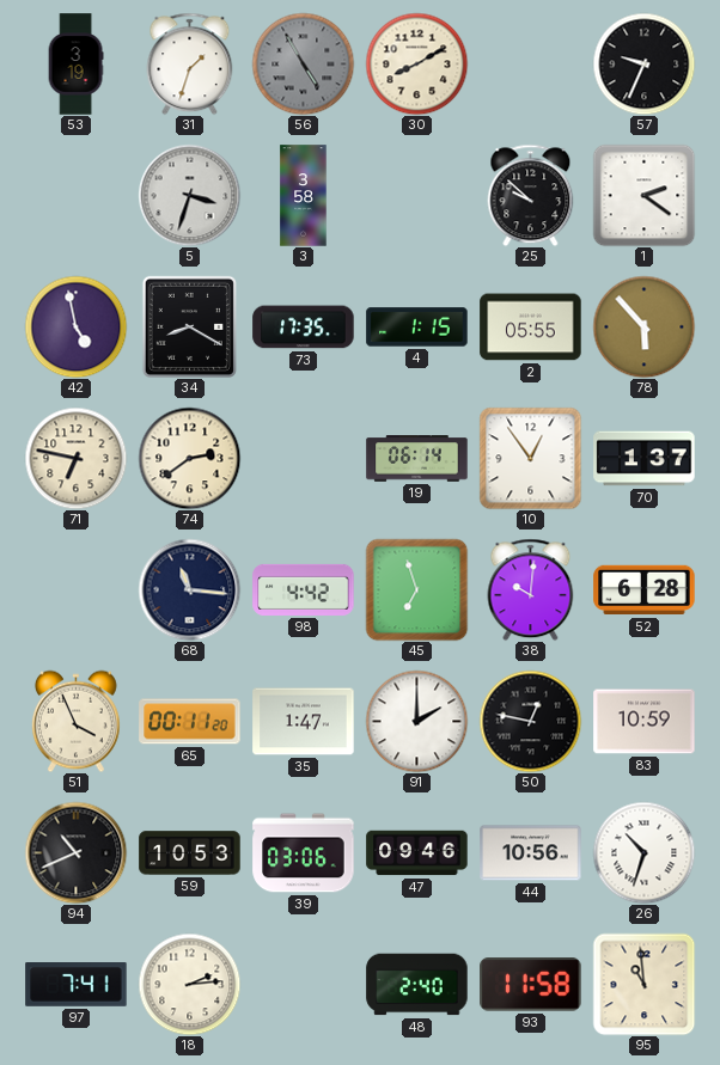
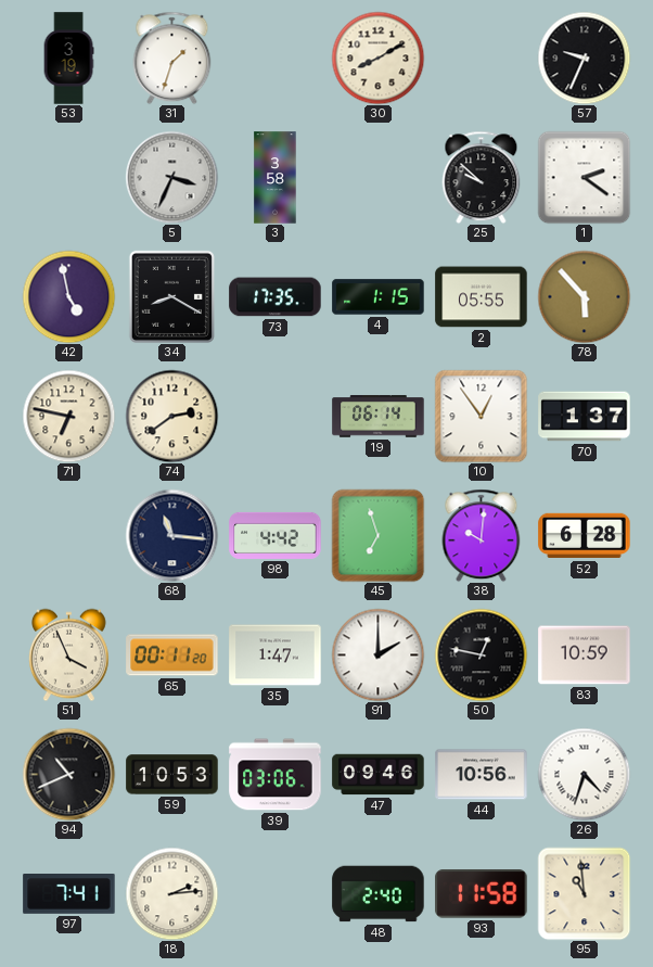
56: 4:55 -> none (303, 63)
5: 3:33 -> 3:34 (171, 177)
26: 10:33 -> 4:33 (584, 774)
